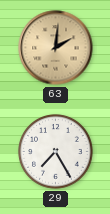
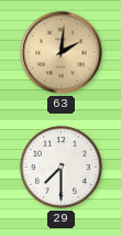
29: 7:25 -> 7:30 (62, 168)
